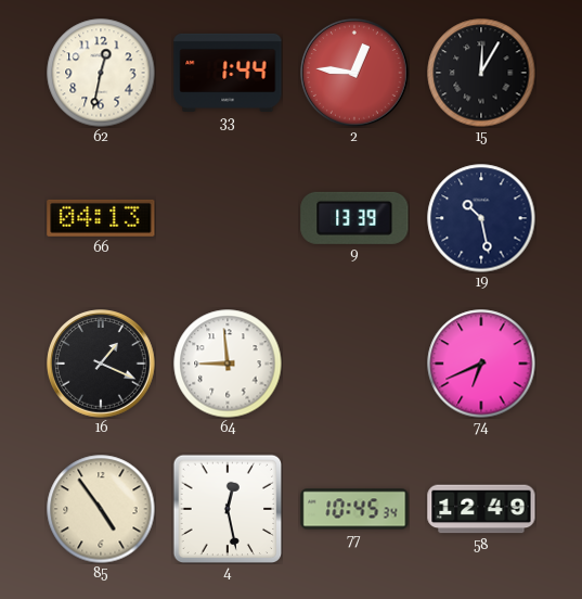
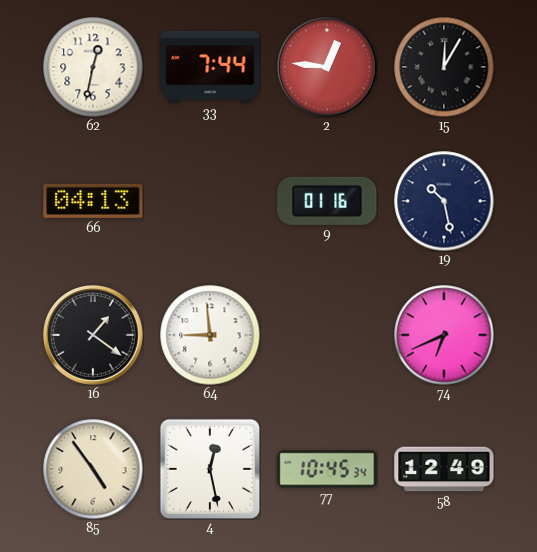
33: 1:44 -> 7:44 (210, 67)
9: 13:39 -> 01:16 (327, 201)
16: 1:19 -> 1:21 (93, 335)
